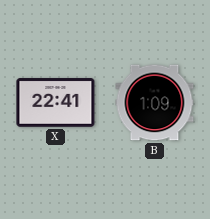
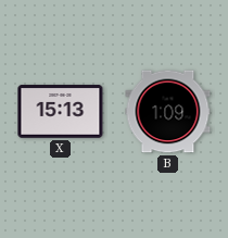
X: 22:41 -> 15:13 (61, 112)
